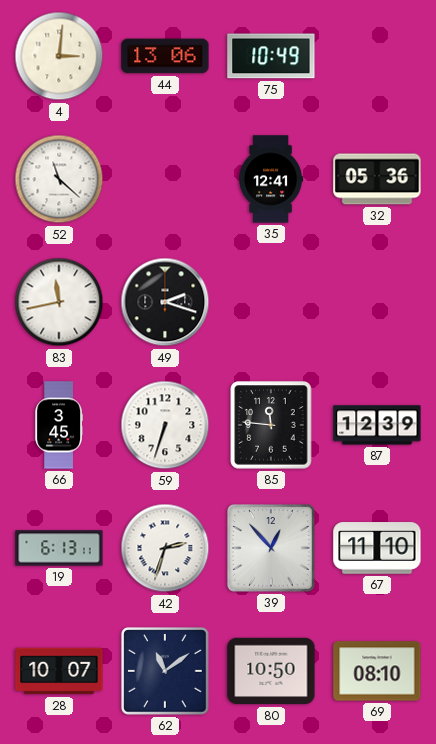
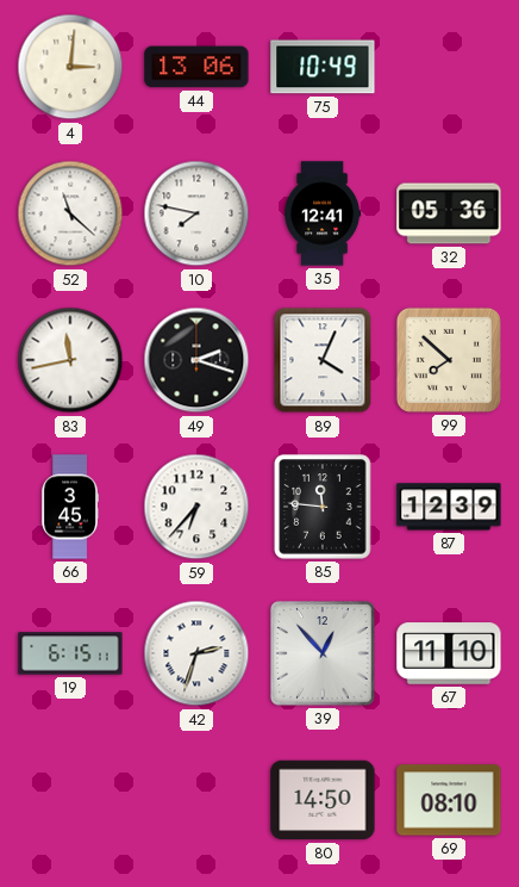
10: none -> 7:47 (196, 213)
89: none -> 4:04 (323, 360)
99: none -> 7:52 (449, 360)
59: 6:33 -> 6:37 (196, 507)
19: 6:13 -> 6:15 (70, 653)
28: 10:07 -> none (59, 671)
62: 11:09 -> none (165, 671)
80: 10:50 -> 14:50 (323, 800)
